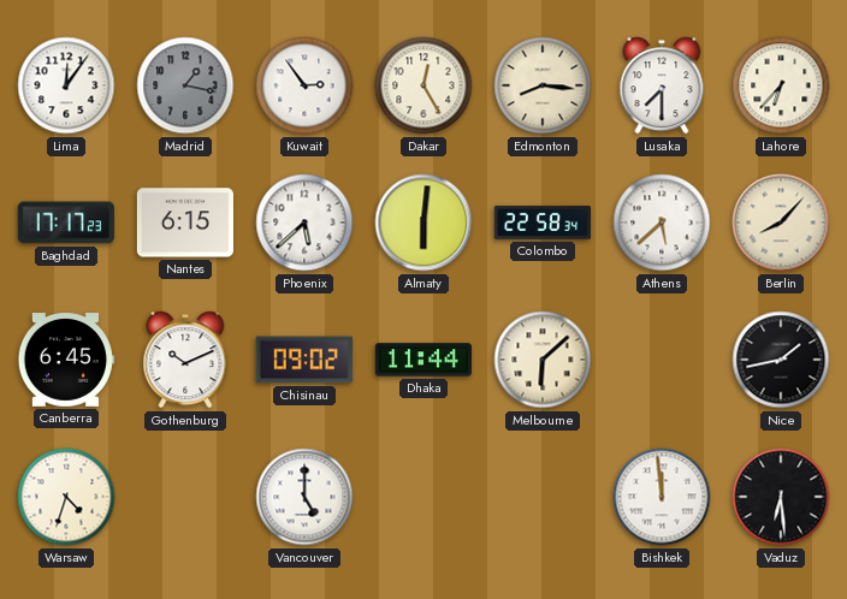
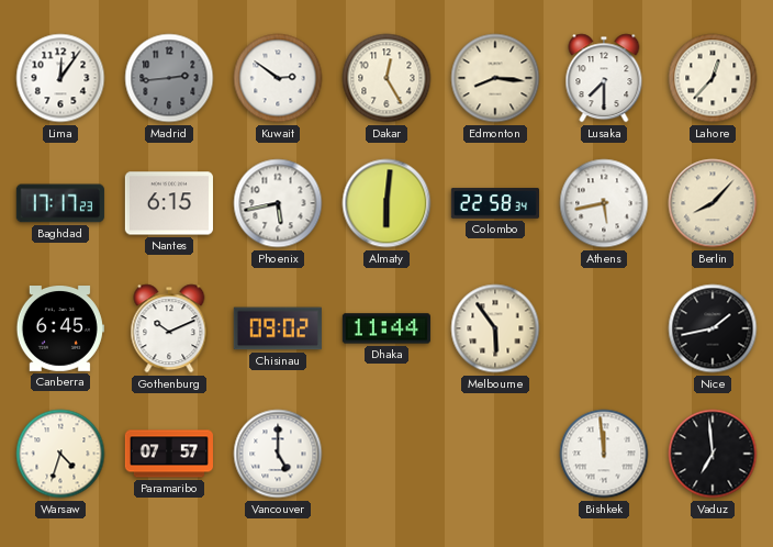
Madrid: 1:17 -> 2:44 (169, 78)
Kuwait: 2:54 -> 2:51 (278, 78)
Lahore: 6:37 -> 12:37 (713, 78)
Phoenix: 5:38 -> 5:43 (278, 203)
Athens: 5:38 -> 5:43 (604, 203)
Melbourne: 6:08 -> 5:54 (495, 328)
Paramaribo: none -> 07:57 (169, 454)
Vaduz: 6:29 -> 6:59 (713, 454)
